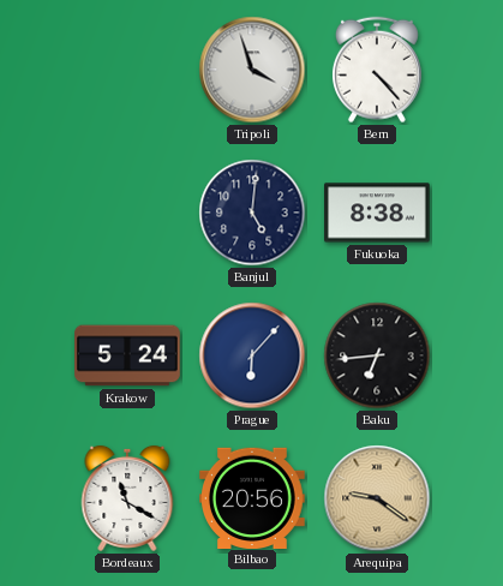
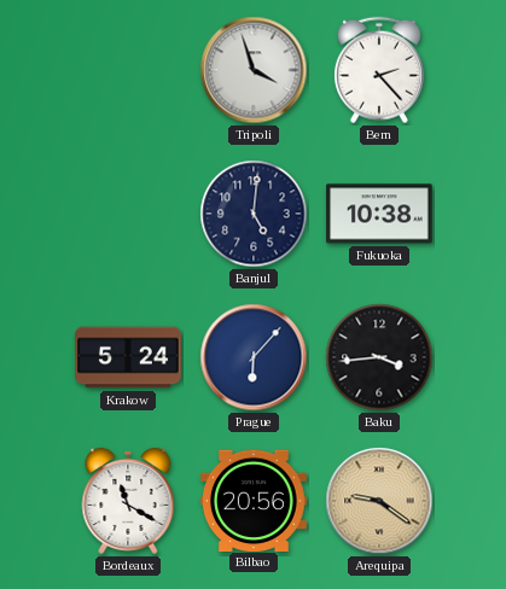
Bern: 4:23 -> 2:23 (379, 70)
Fukuoka: 8:38 -> 10:38 (380, 214)
Baku: 6:44 -> 3:44 (379, 357)
